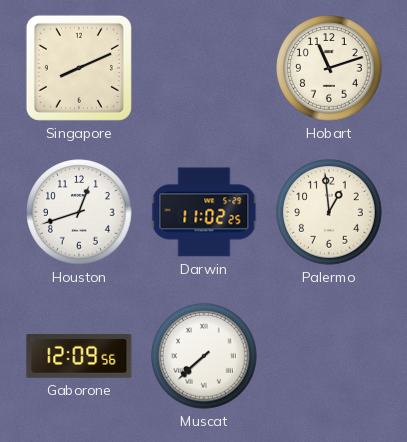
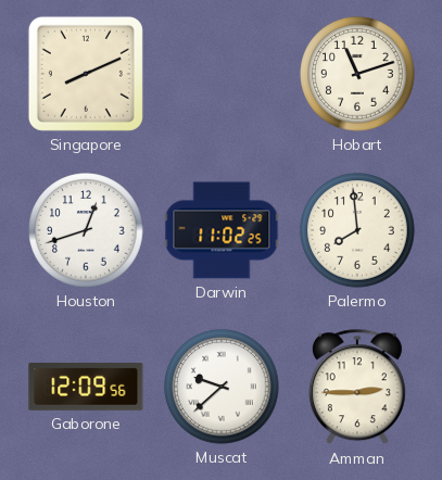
Palermo: 12:59 -> 7:59 (357, 230)
Muscat: 7:38 -> 9:38 (222, 387)
Amman: none -> 2:45 (357, 388)
